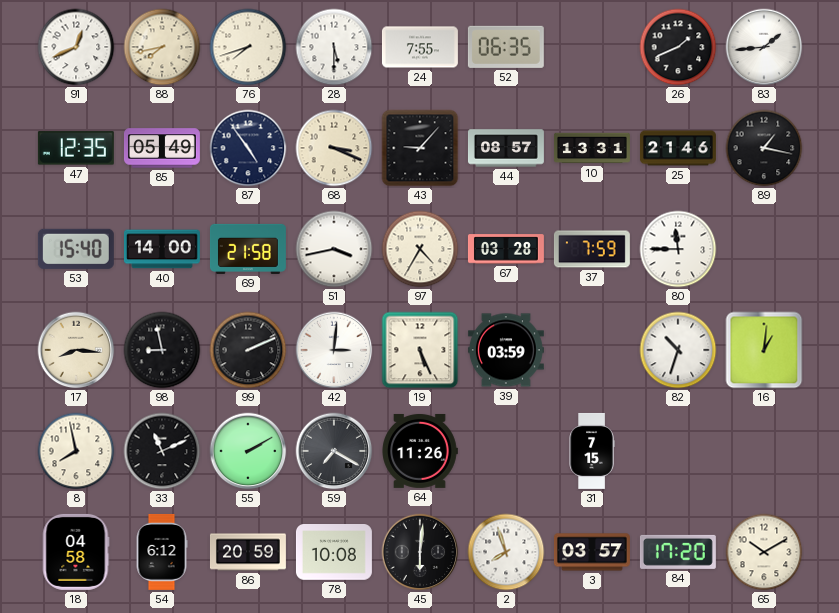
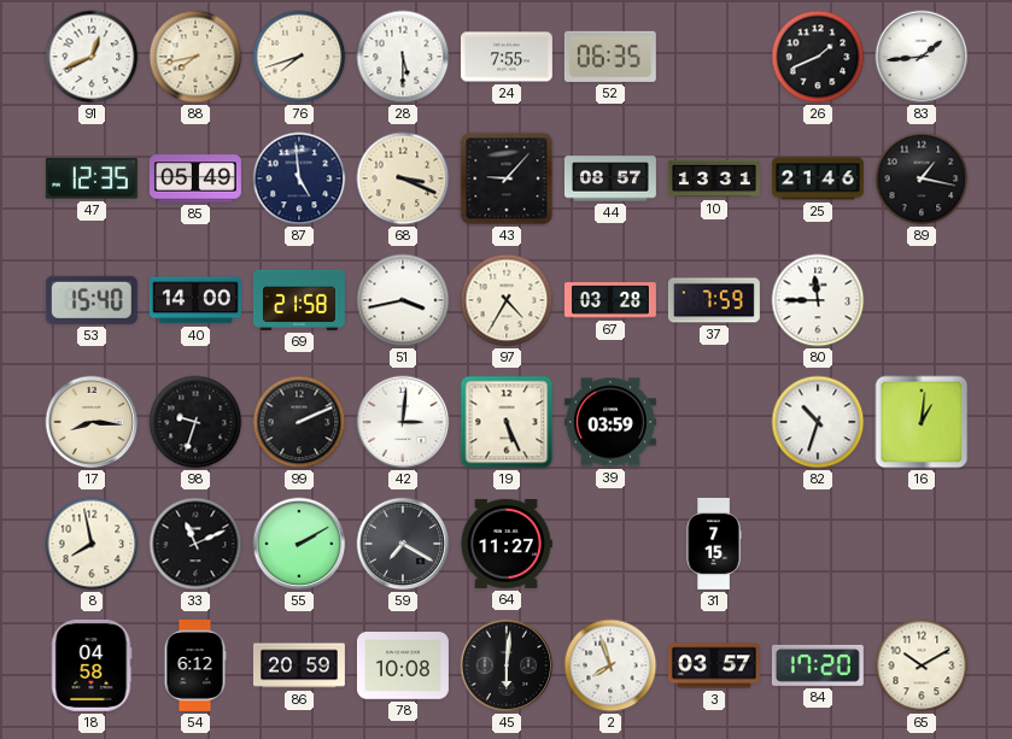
87: 4:54 -> 4:59 (299, 178)
98: 8:58 -> 9:33 (195, 422)
64: 11:26 -> 11:27 (507, 544)
